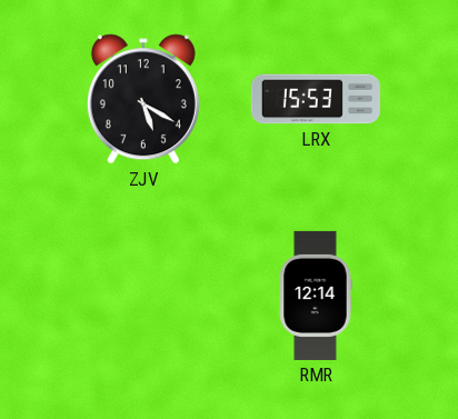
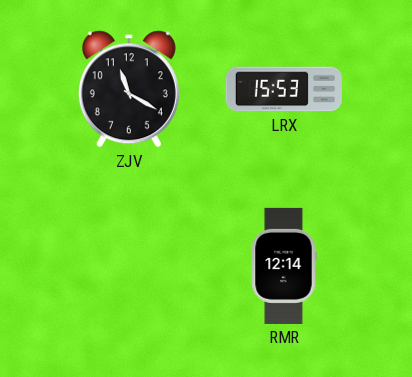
ZJV: 5:20 -> 11:20 (129, 89)
